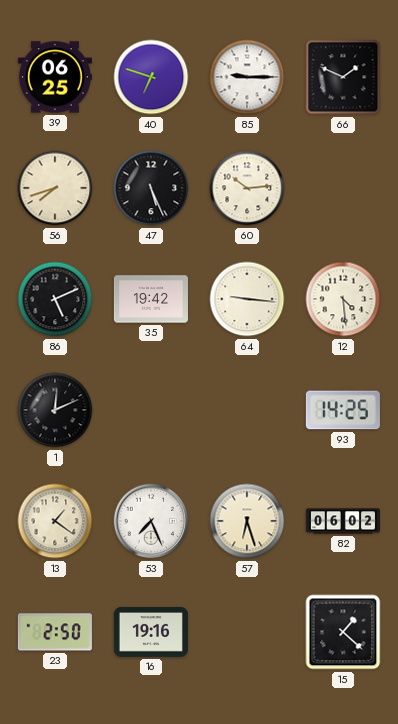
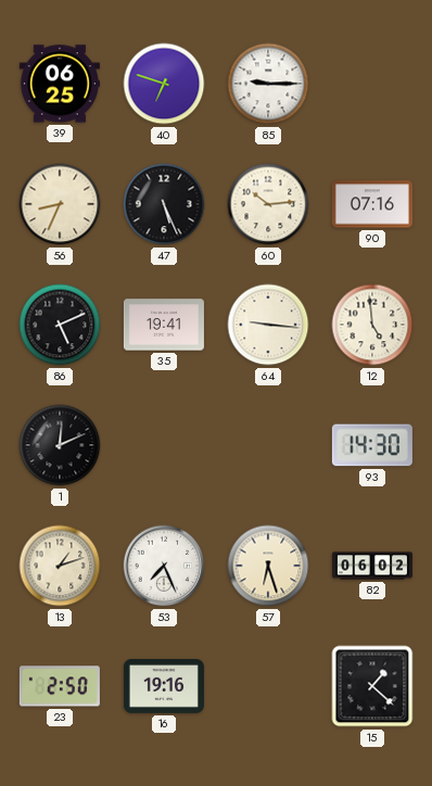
66: 1:49 -> none (343, 77)
56: 7:42 -> 8:34 (60, 204)
90: none -> 07:16 (372, 204)
35: 19:42 -> 19:41 (164, 325)
12: 4:29 -> 4:59 (372, 325)
93: 14:25 -> 14:30 (372, 445)
13: 1:21 -> 1:12 (60, 566)
